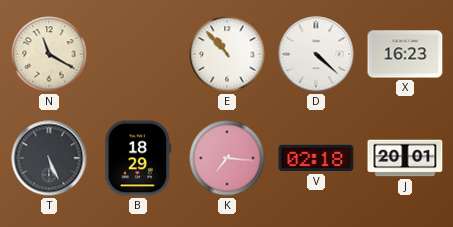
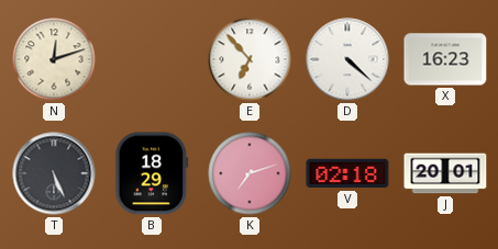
N: 11:20 -> 12:12 (54, 59)
E: 10:53 -> 6:53 (250, 59)
K: 7:16 -> 7:12 (250, 173)
